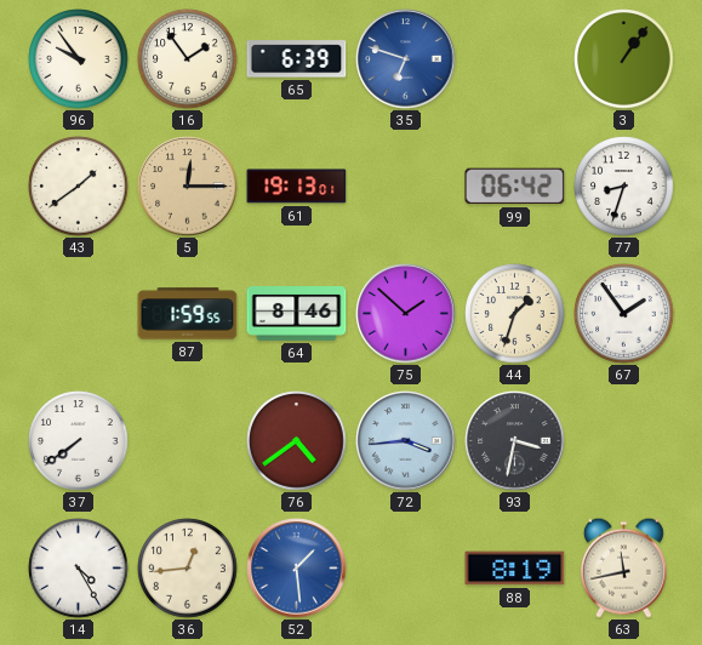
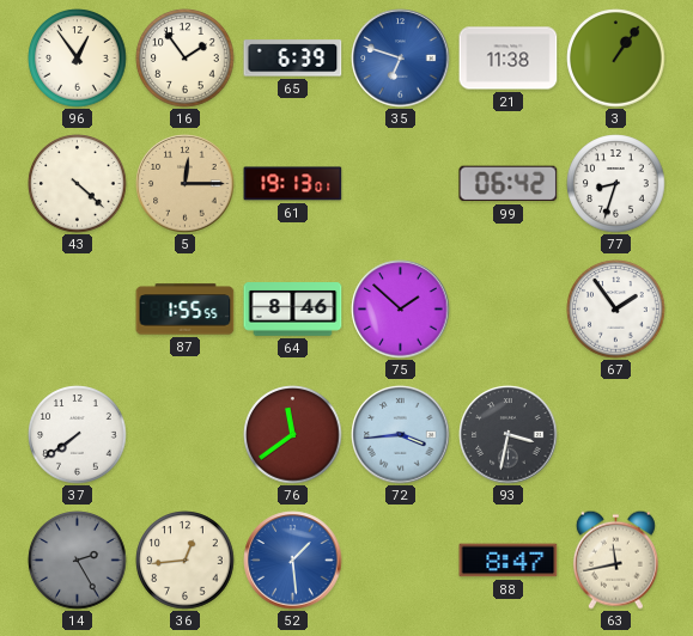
96: 9:54 -> 12:54 (78, 59)
21: none -> 11:38 (509, 59)
43: 1:39 -> 4:22 (78, 184)
87: 1:59 -> 1:55 (186, 310)
44: 1:33 -> none (515, 314)
76: 4:39 -> 11:39 (293, 435)
14: 4:25 -> 2:25 (78, 561)
14 dial: white -> grey (78, 561)
88: 8:19 -> 8:47 (509, 561)
